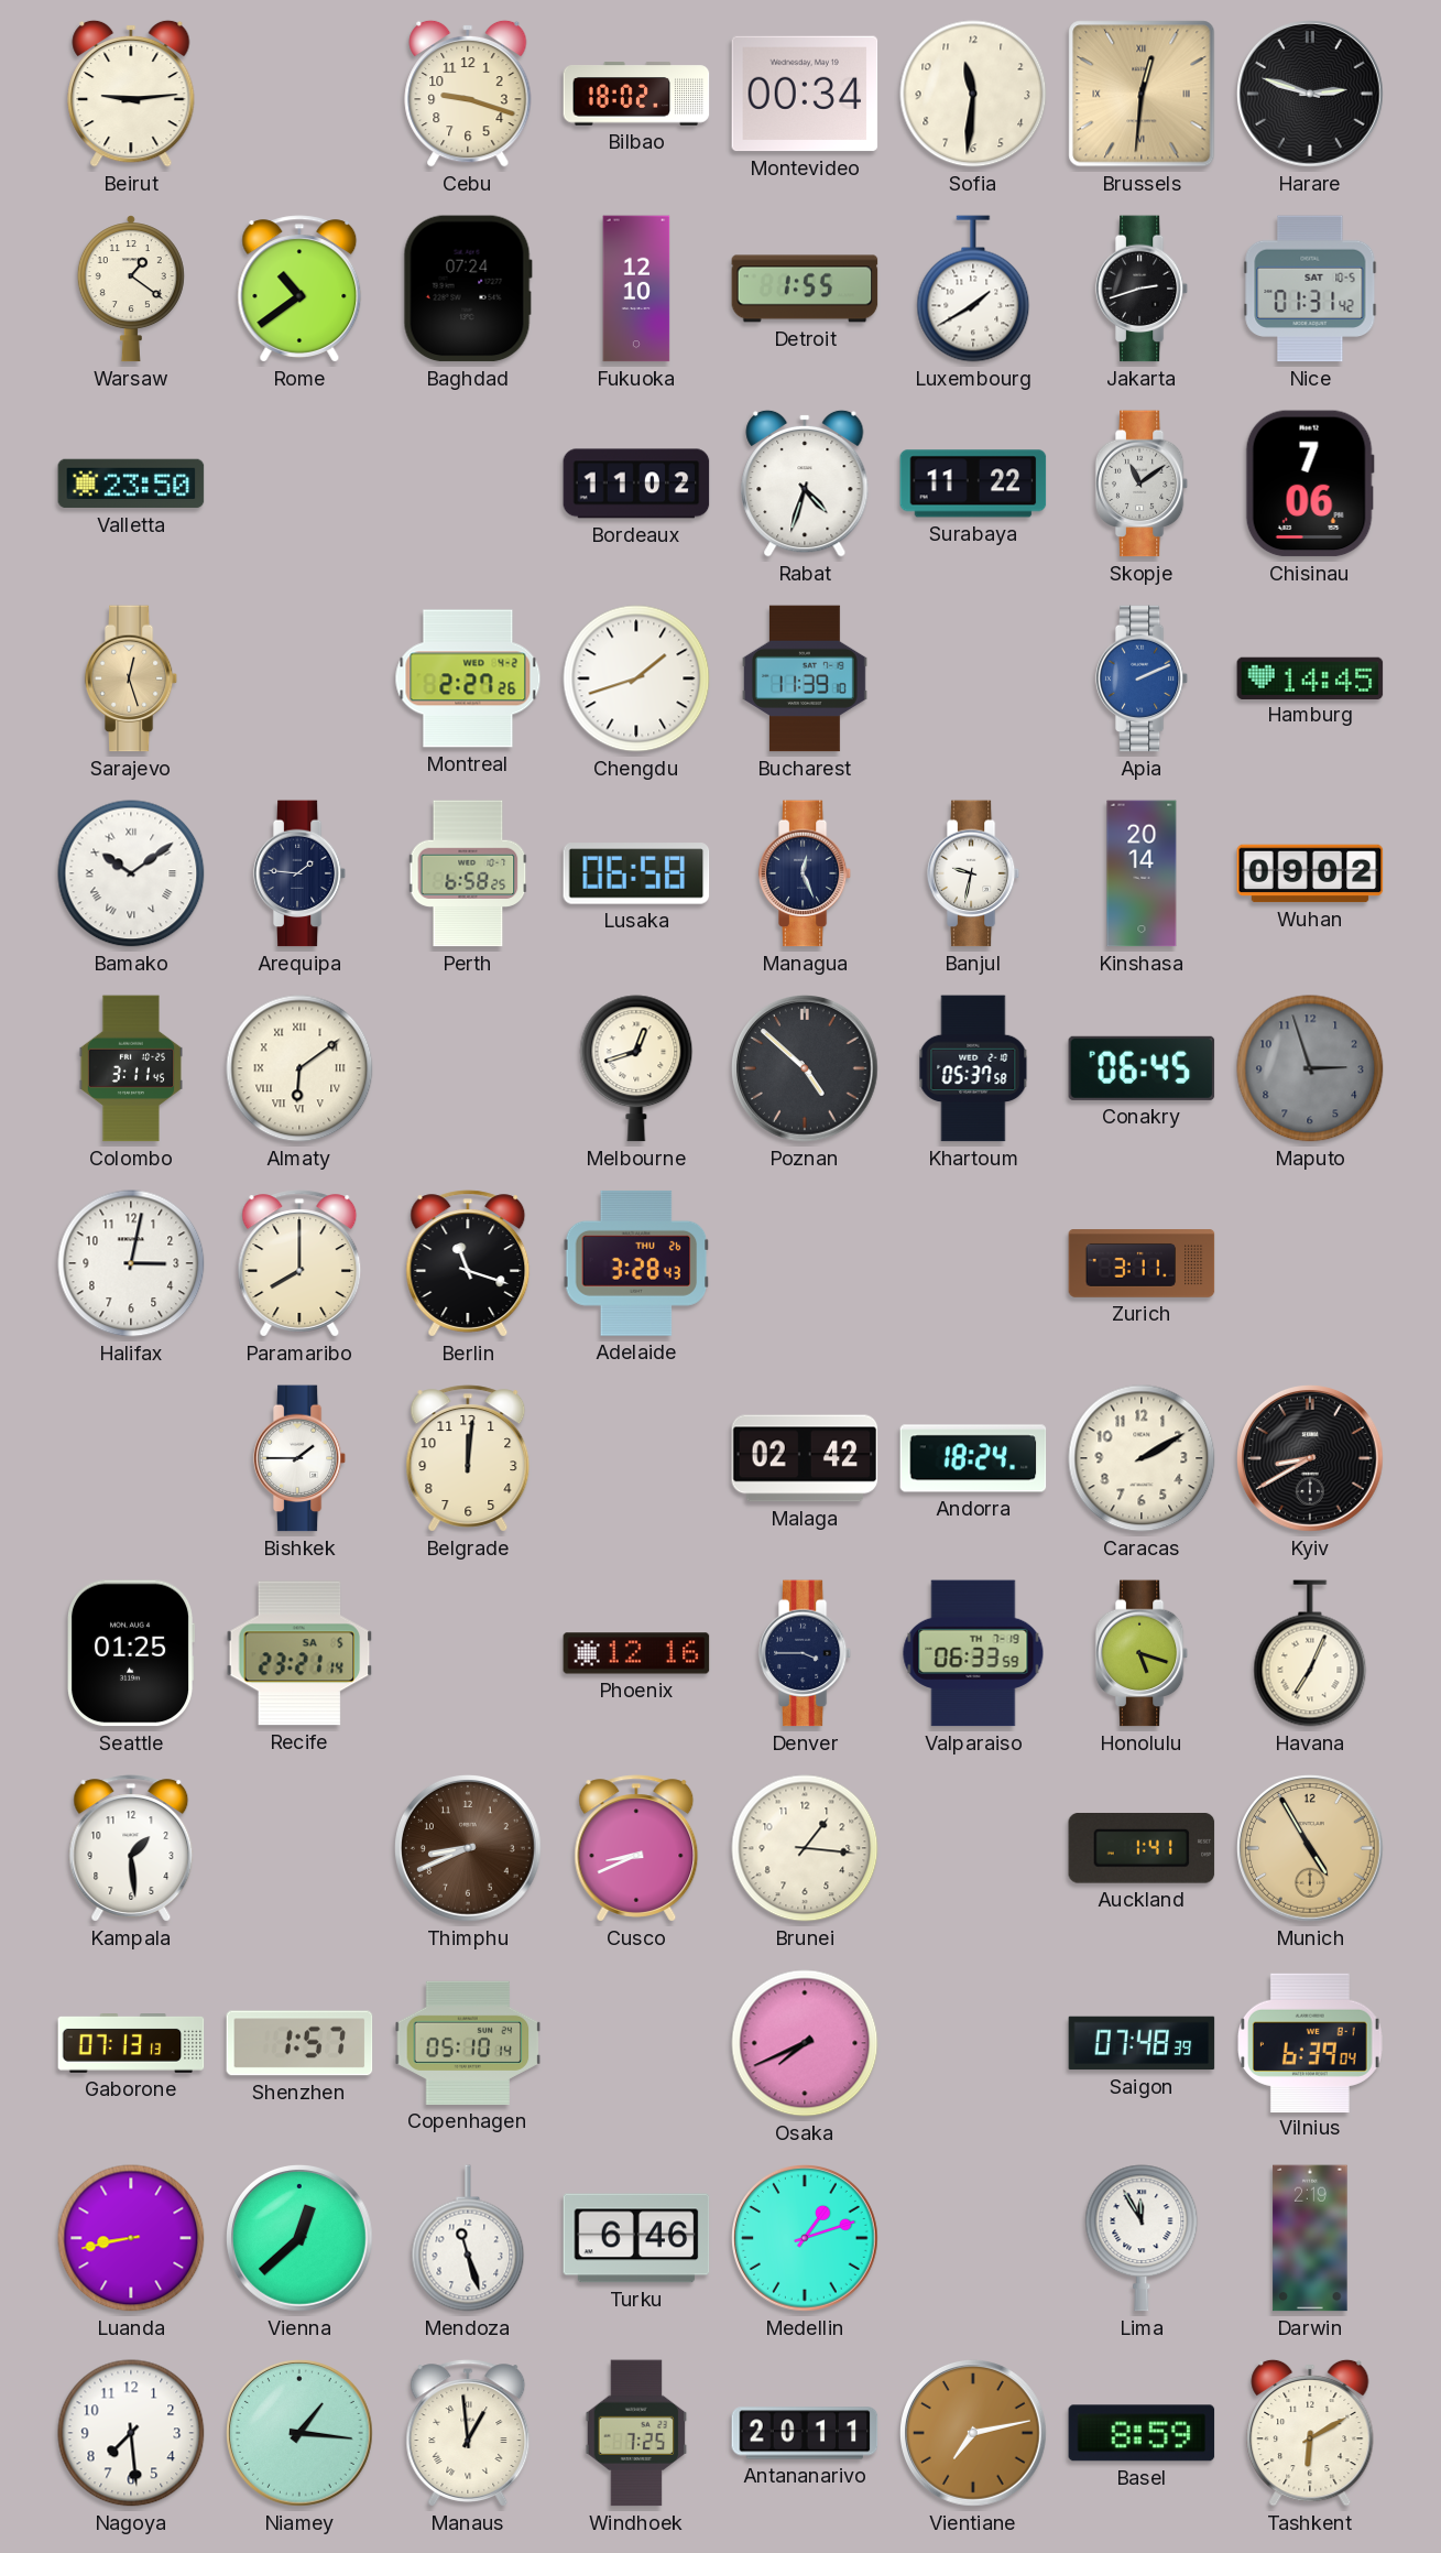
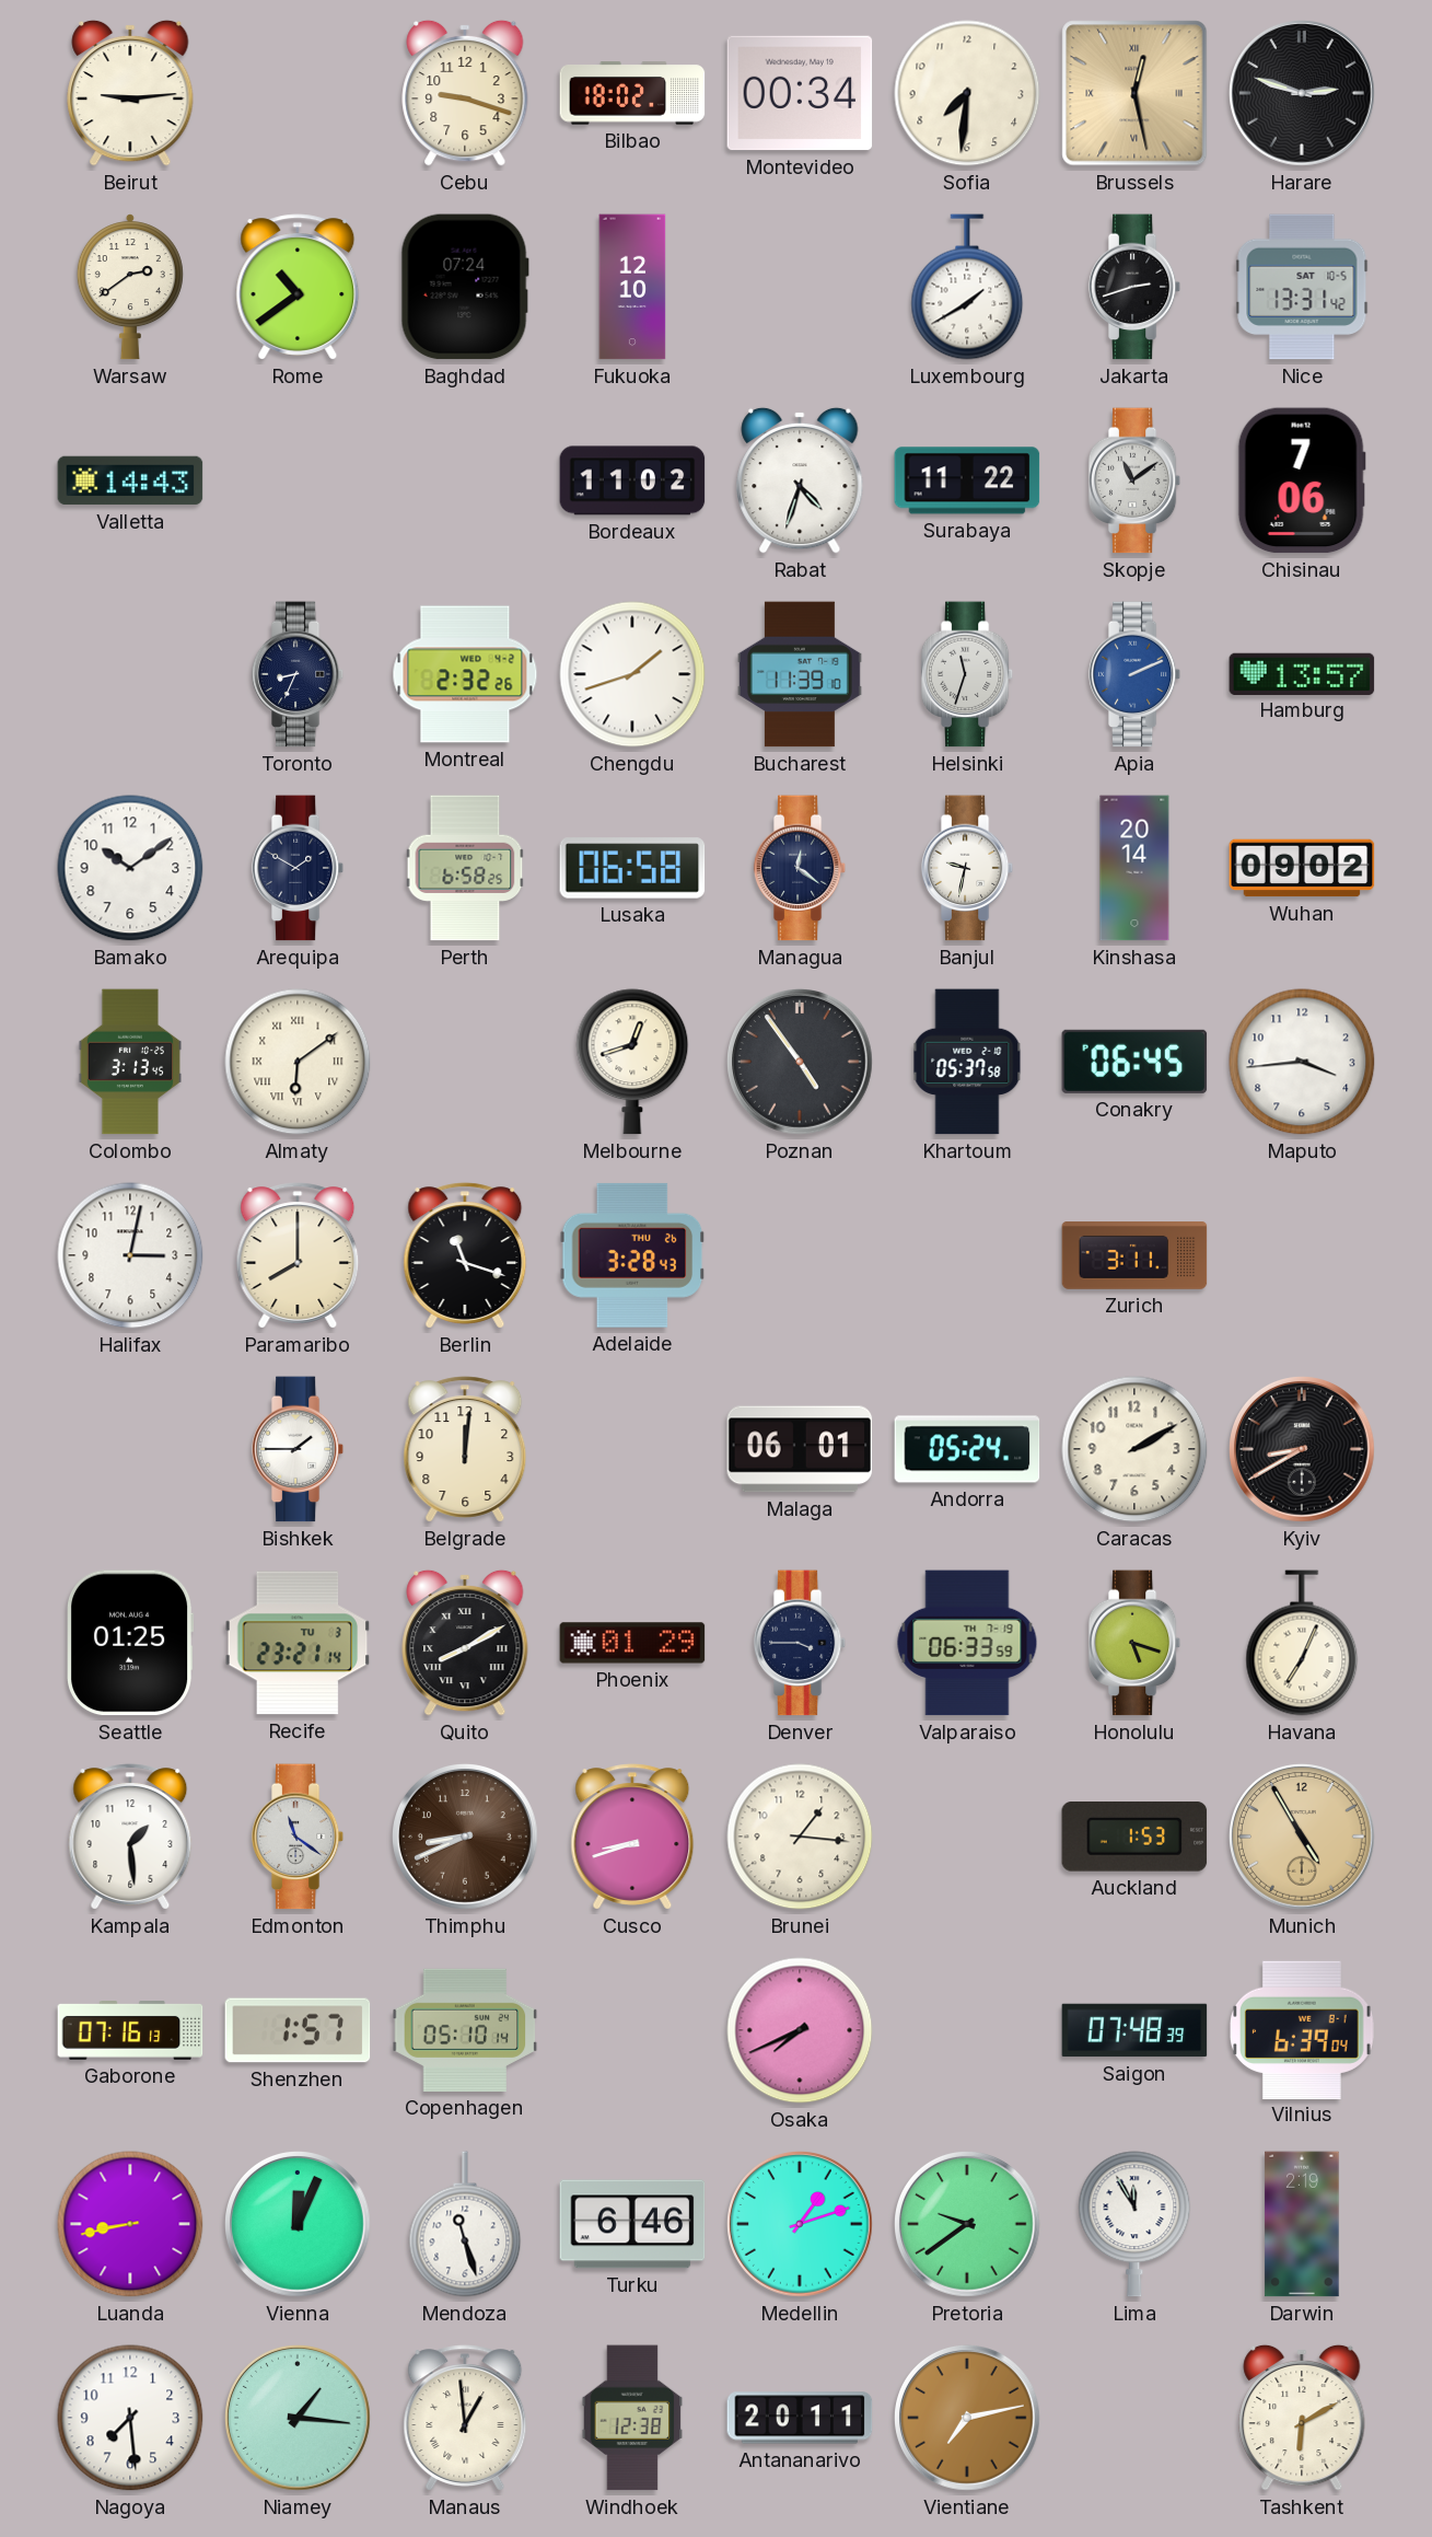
Sofia: 11:31 -> 7:31 (967, 93)
Brussels: 12:31 -> 12:28 (1134, 93)
Warsaw: 1:21 -> 2:39 (130, 287)
Detroit: 1:55 -> none (805, 289)
Nice: 01:31 -> 13:31 (1302, 287)
Valletta: 23:50 -> 14:43 (130, 480)
Sarajevo: 12:27 -> none (131, 678)
Toronto: none -> 8:34 (298, 674)
Montreal: 2:27 -> 2:32 (465, 674)
Helsinki: none -> 11:33 (967, 674)
Hamburg: 14:45 -> 13:57 (1302, 673)
Bamako numerals: Roman -> Arabic (130, 868)
Arequipa: 1:46 -> 1:50 (298, 868)
Managua: 12:26 -> 12:21 (800, 868)
Colombo: 3:11 -> 3:13 (130, 1062)
Poznan: 4:52 -> 4:54 (801, 1063)
Maputo: 2:57 -> 3:44 (1302, 1062)
Maputo dial: grey -> white (1302, 1062)
Malaga: 02:42 -> 06:01 (800, 1449)
Andorra: 18:24 -> 05:24 (967, 1449)
Recife date: SA 5 -> TU 3 (298, 1643)
Quito: none -> 8:10 (465, 1643)
Phoenix: 12:16 -> 01:29 (632, 1643)
Edmonton: none -> 11:21 (298, 1837)
Cusco: 8:41 -> 8:42 (632, 1837)
Auckland: 1:41 -> 1:53 (1134, 1838)
Gaborone: 07:13 -> 07:16 (130, 2031)
Vienna: 12:38 -> 12:04 (299, 2225)
Pretoria: none -> 9:39 (968, 2225)
Windhoek: 7:25 -> 12:38 (632, 2418)
Basel: 8:59 -> none (1142, 2433)
